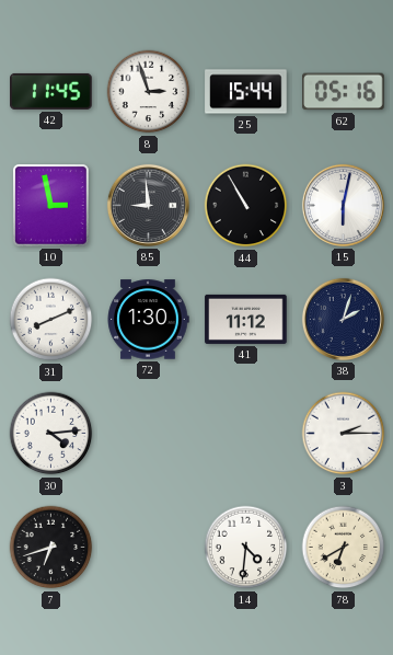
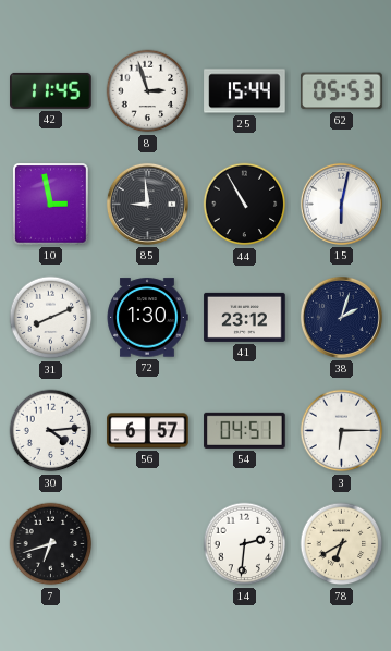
62: 05:16 -> 05:53 (342, 91)
41: 11:12 -> 23:12 (245, 317)
56: none -> 6:57 (148, 431)
54: none -> 04:51 (245, 430)
3: 2:15 -> 6:15 (342, 431)
14: 4:31 -> 2:31 (245, 544)
